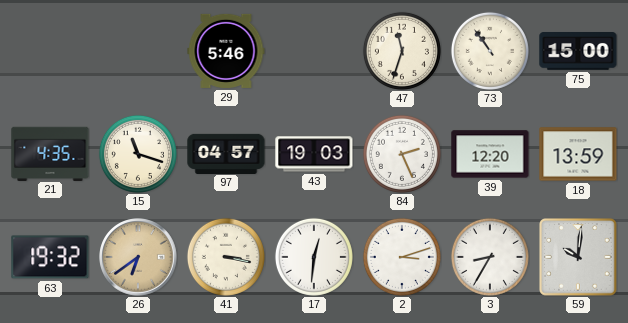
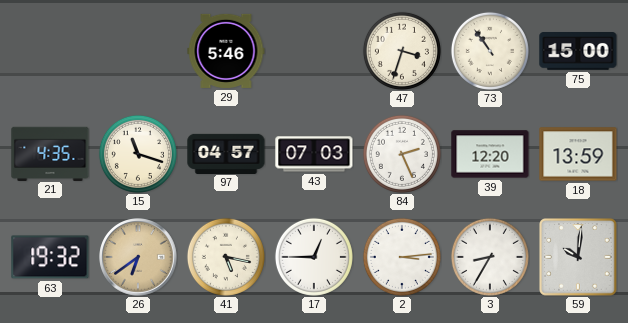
47: 11:33 -> 3:33 (402, 51)
43: 19:03 -> 07:03 (314, 154)
41: 3:17 -> 5:17 (226, 257)
17: 12:31 -> 12:45 (314, 257)
2: 3:12 -> 3:14 (402, 257)
